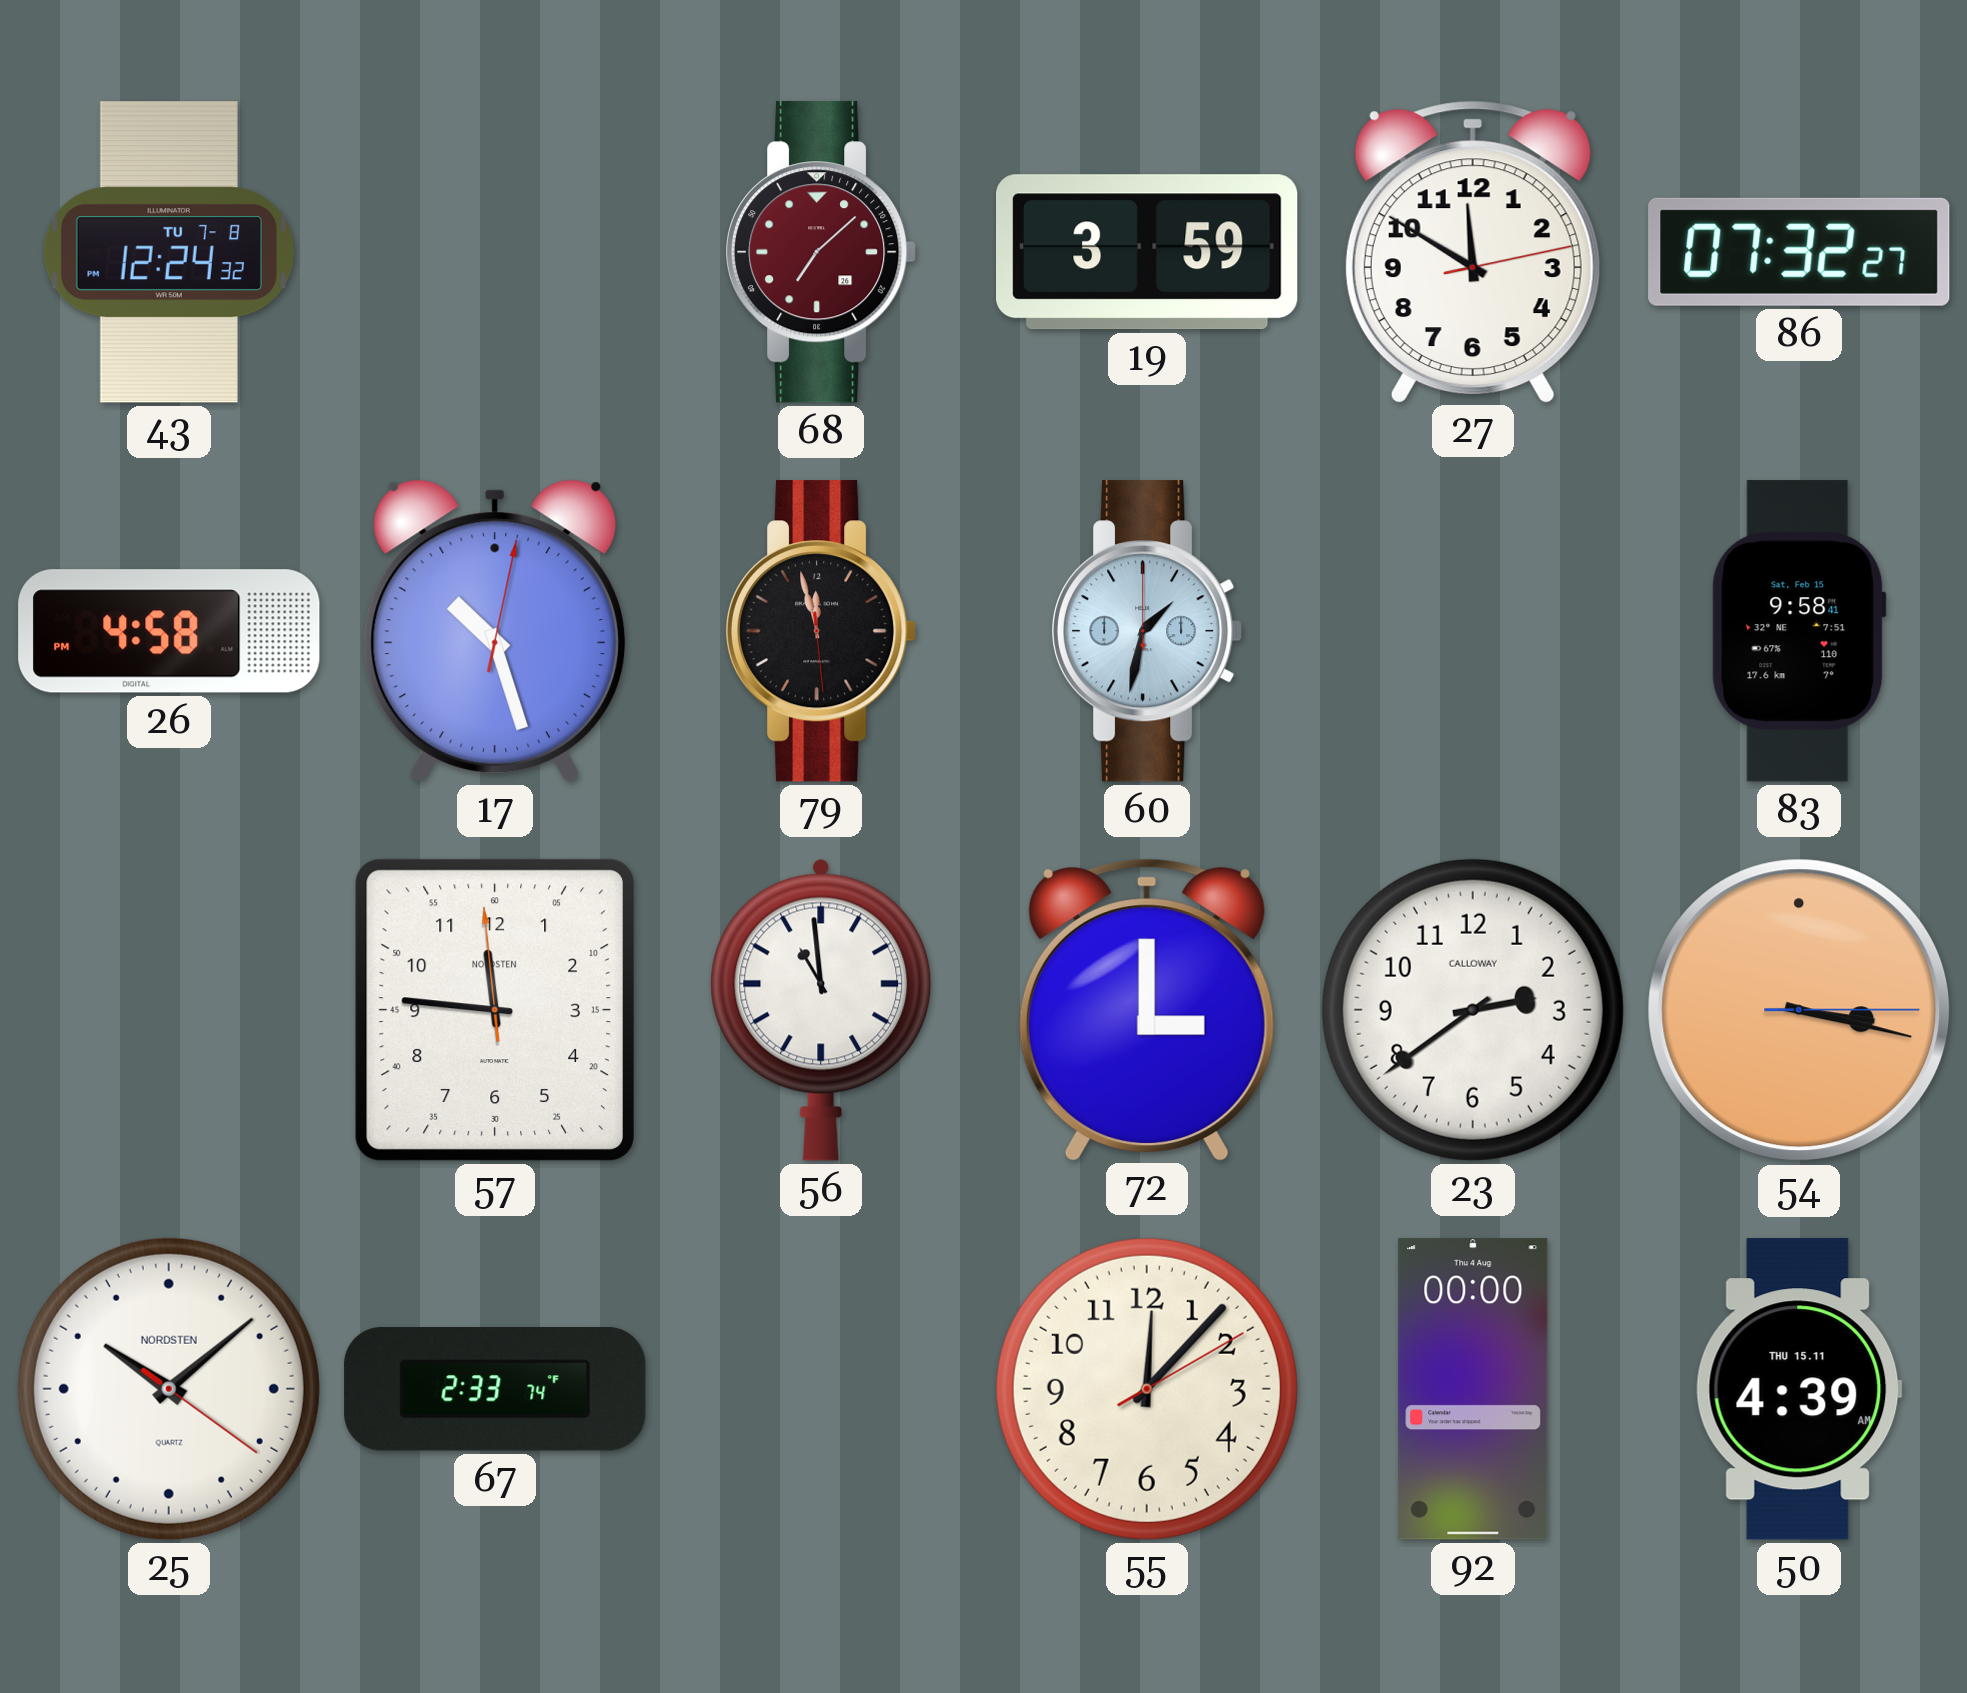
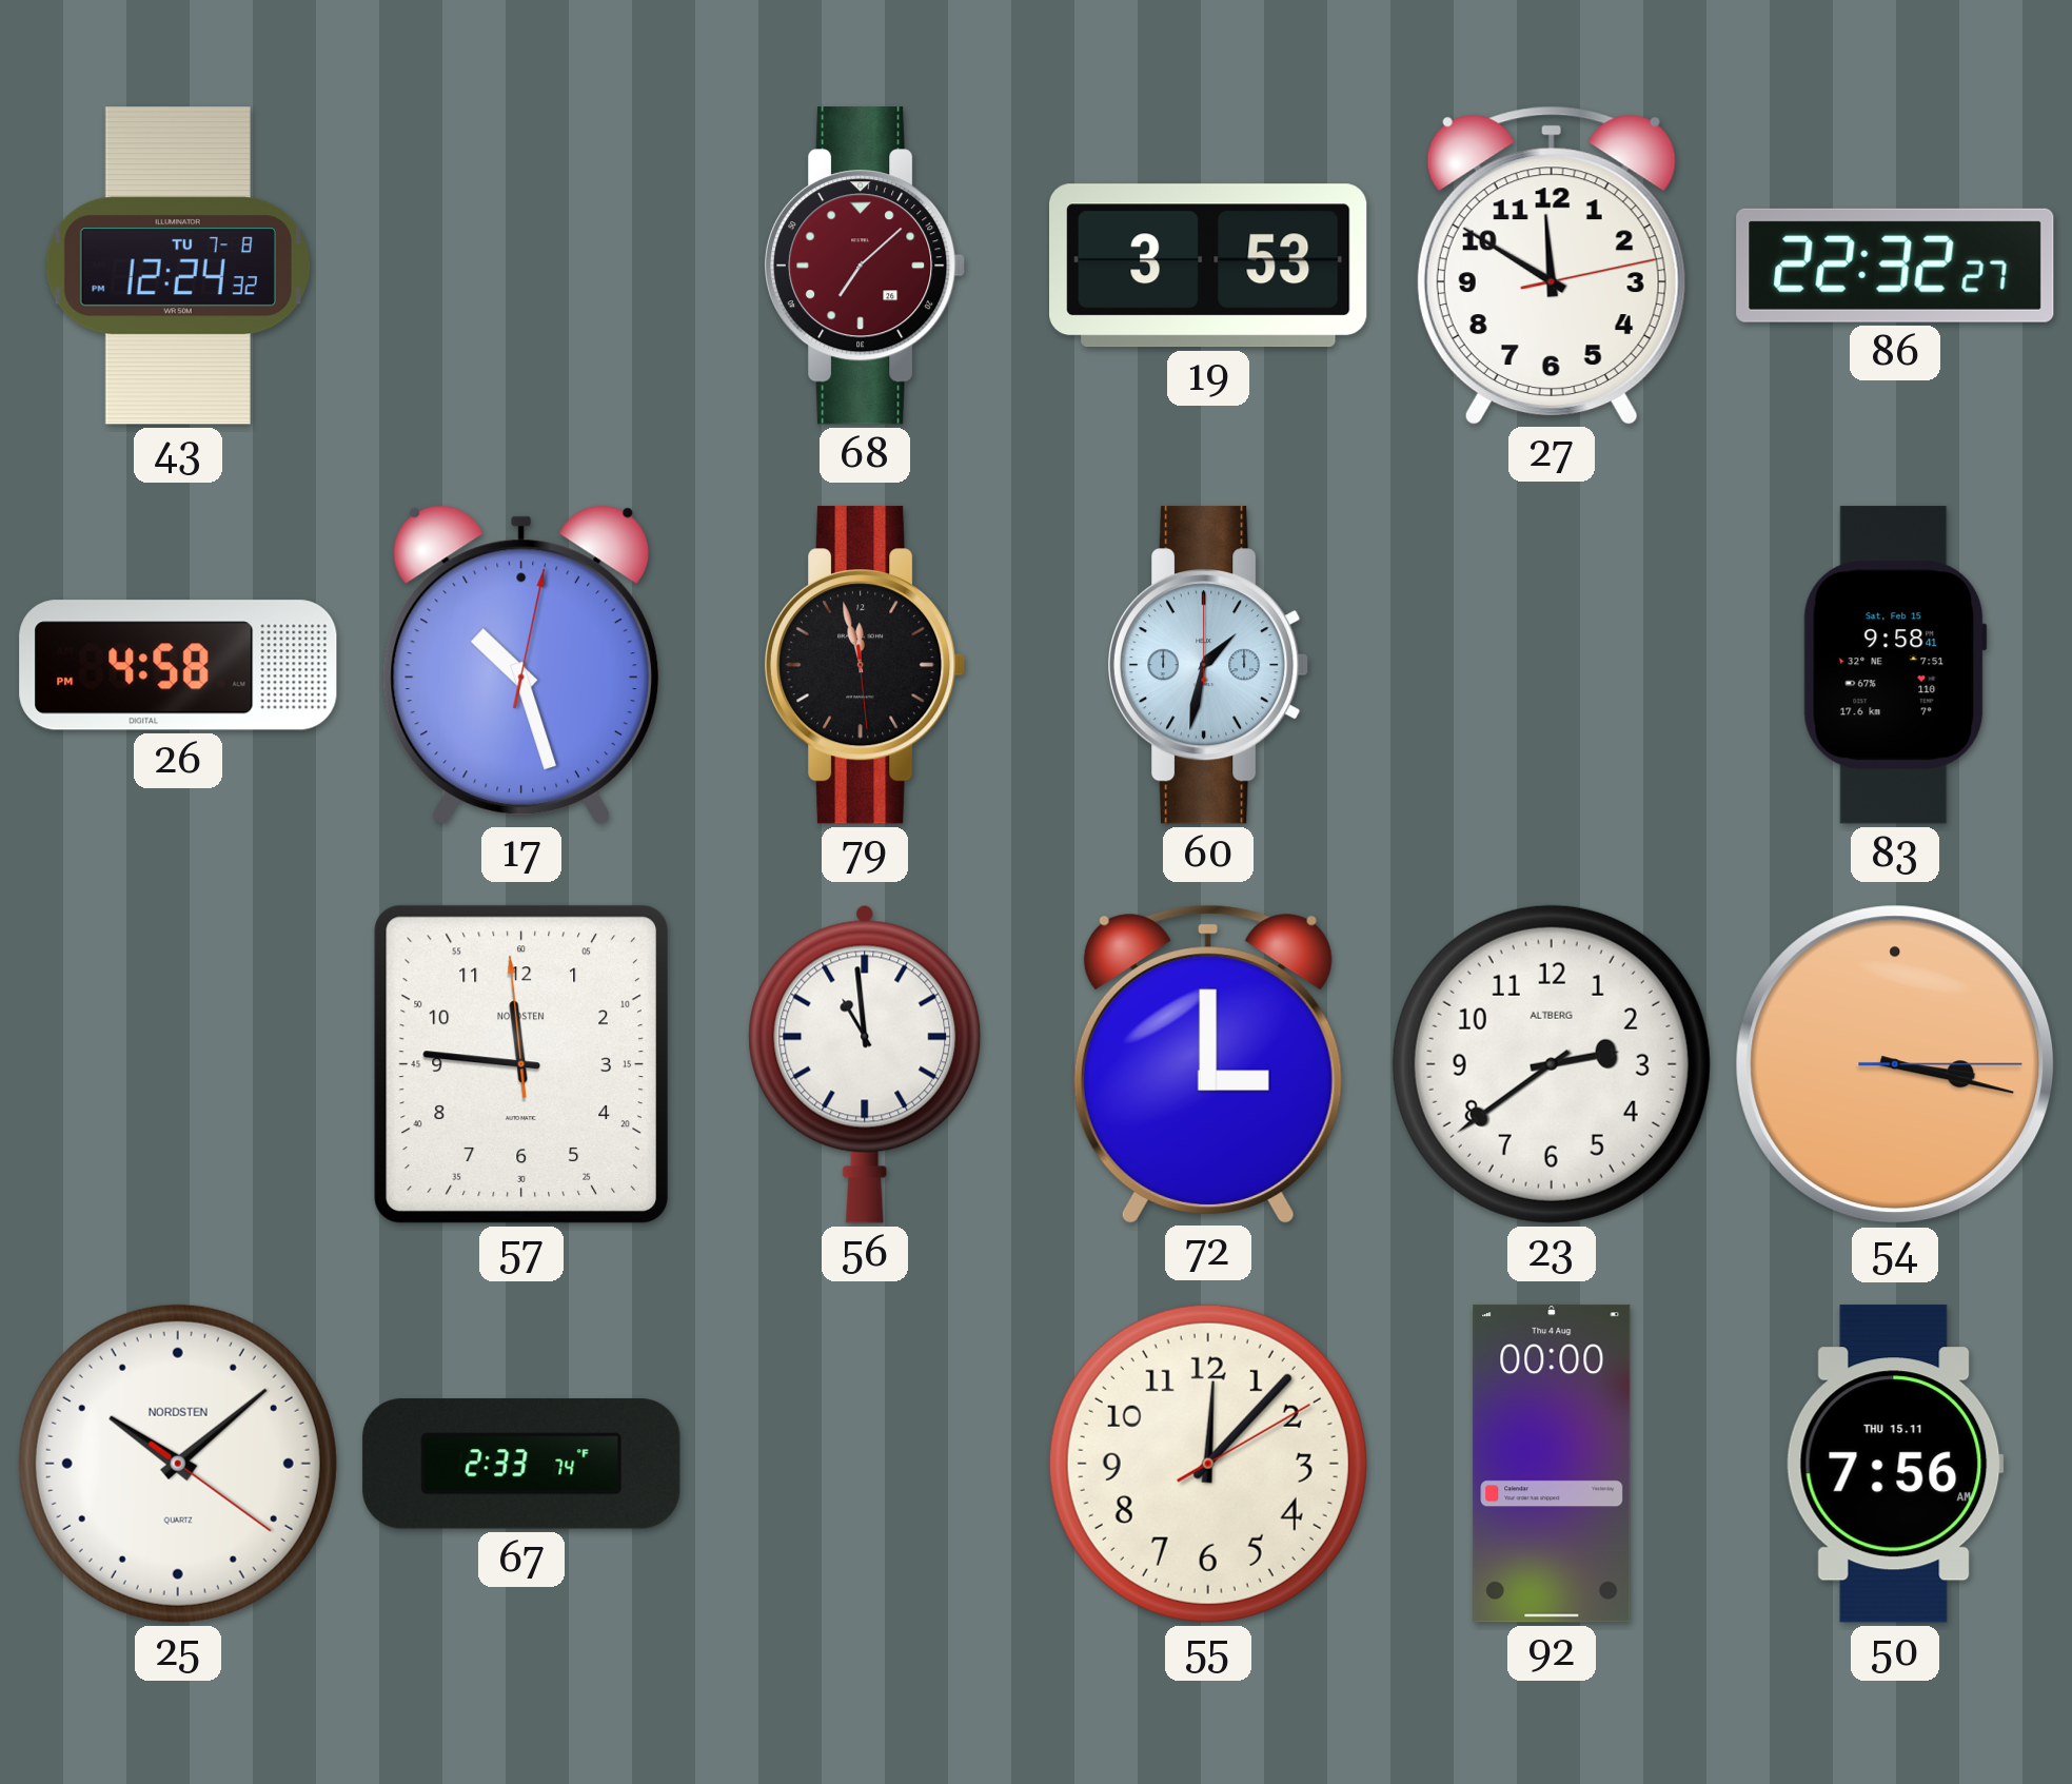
19: 3:59 -> 3:53 (1209, 266)
86: 07:32 -> 22:32 (1895, 266)
23 brand: CALLOWAY -> ALTBERG (1552, 1064)
50: 4:39 -> 7:56 (1895, 1464)
